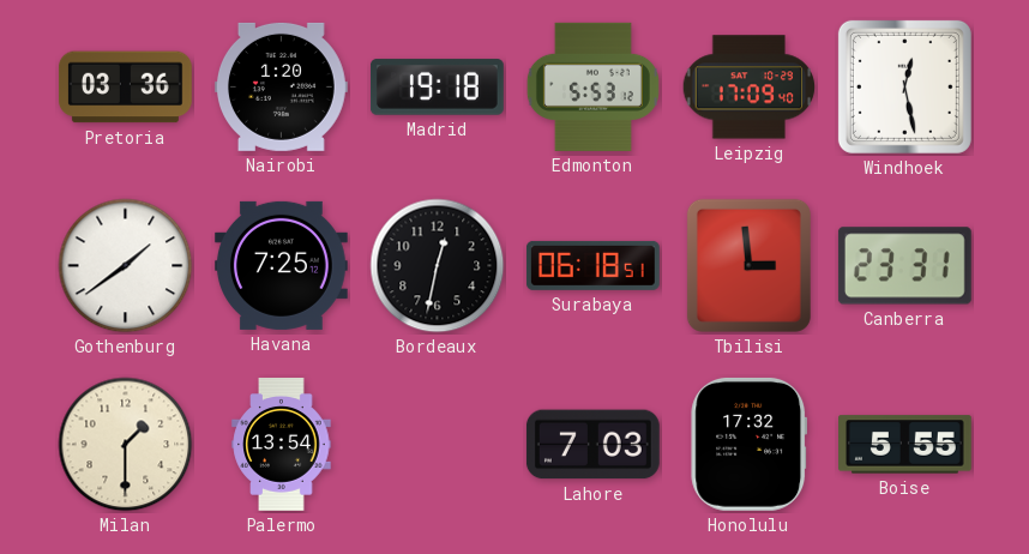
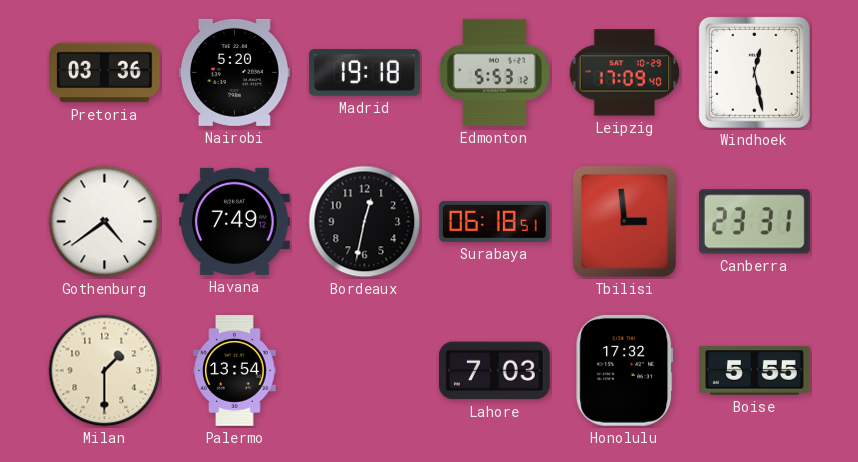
Nairobi: 1:20 -> 5:20 (234, 72)
Gothenburg: 1:39 -> 4:39 (105, 222)
Havana: 7:25 -> 7:49 (234, 221)
